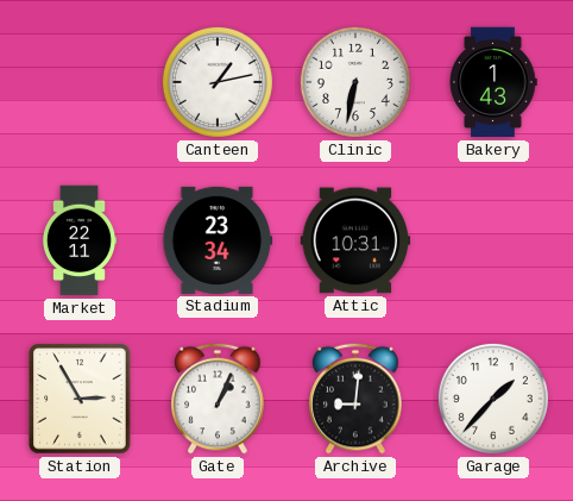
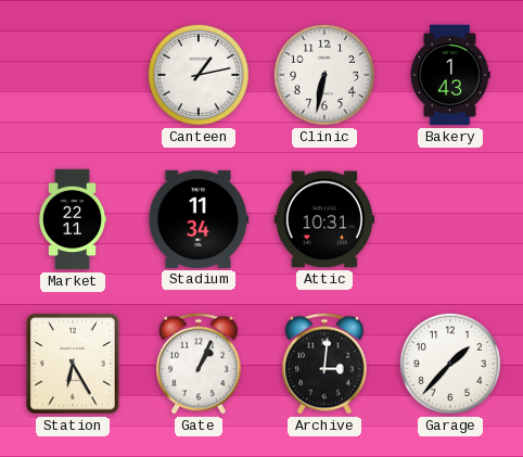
Stadium: 23:34 -> 11:34 (199, 219)
Station: 2:55 -> 6:25 (73, 364)
Archive: 9:01 -> 3:01 (324, 364)
